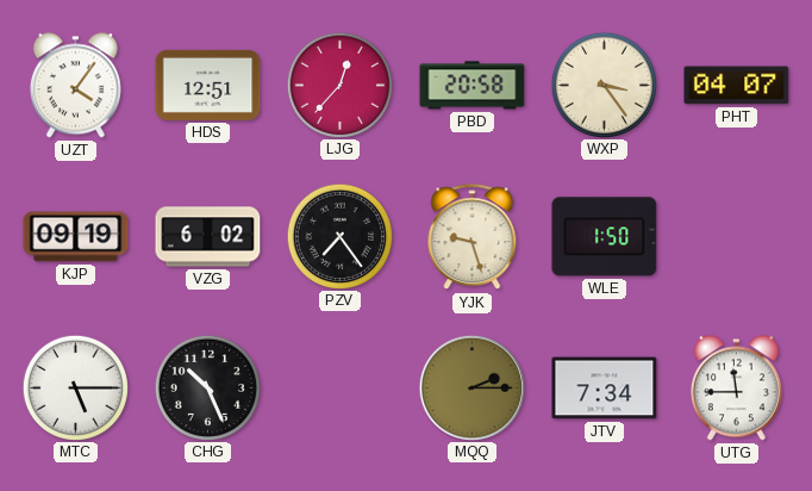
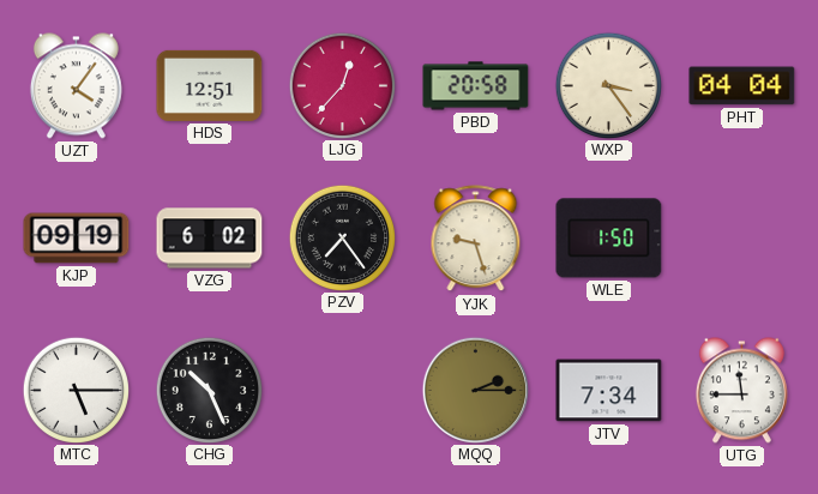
PHT: 04:07 -> 04:04 (742, 86)
